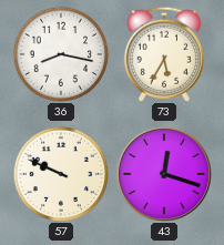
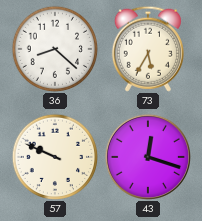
36: 8:17 -> 8:22 (54, 48)
